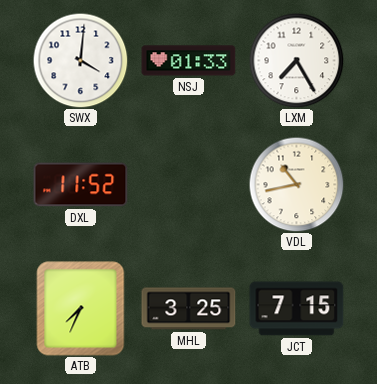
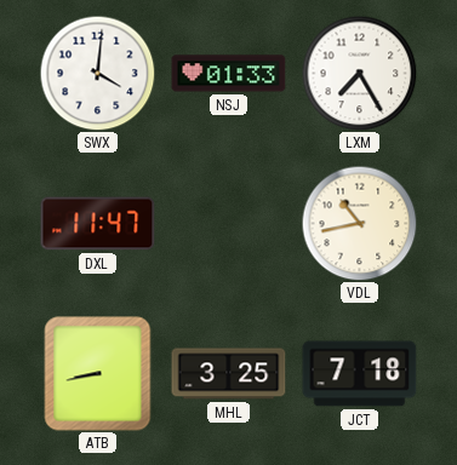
DXL: 11:52 -> 11:47 (98, 224)
ATB: 7:34 -> 8:43 (98, 374)
JCT: 7:15 -> 7:18 (360, 374)
